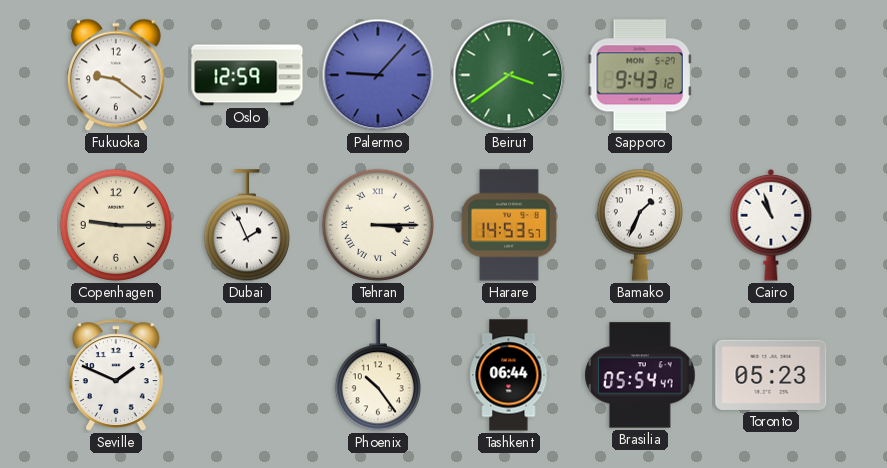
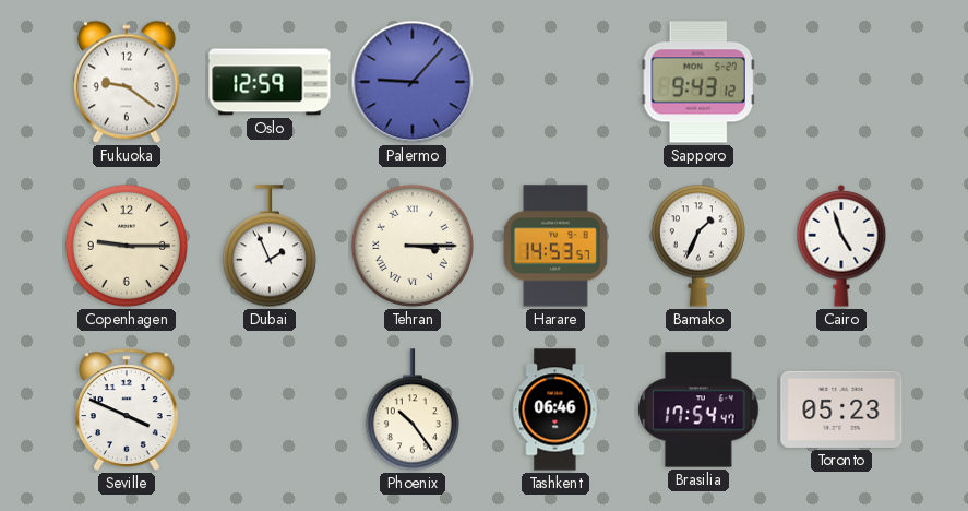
Beirut: 3:39 -> none (509, 75)
Cairo: 10:57 -> 4:57 (841, 246)
Seville: 1:49 -> 3:49 (127, 409)
Tashkent: 06:44 -> 06:46 (555, 409)
Brasilia: 05:54 -> 17:54 (698, 409)
